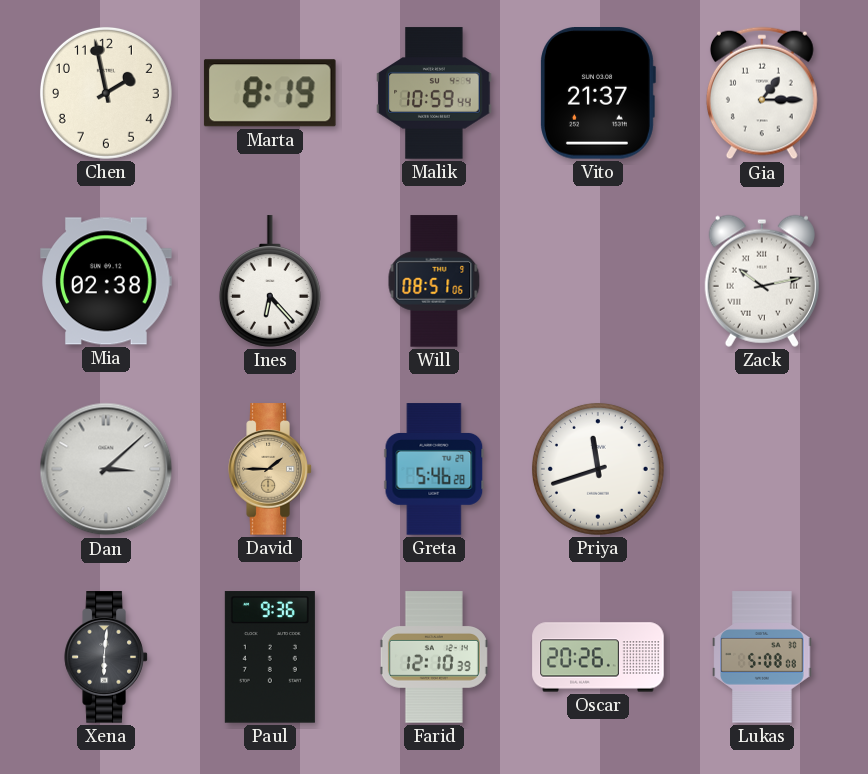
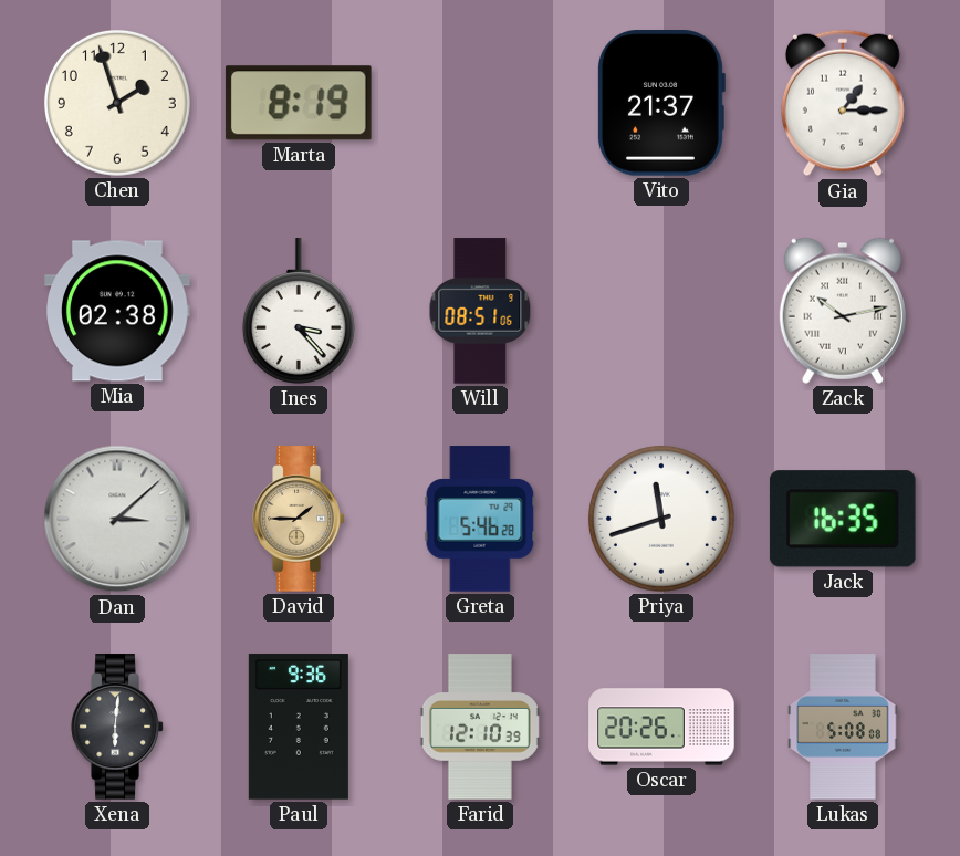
Chen: 1:58 -> 1:57 (117, 103)
Malik: 10:59 -> none (434, 93)
Ines: 6:23 -> 3:23 (299, 311)
Jack: none -> 16:35 (843, 519)
